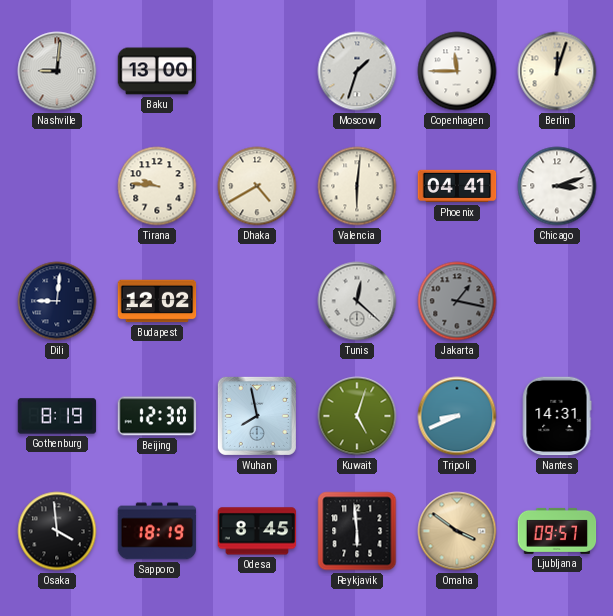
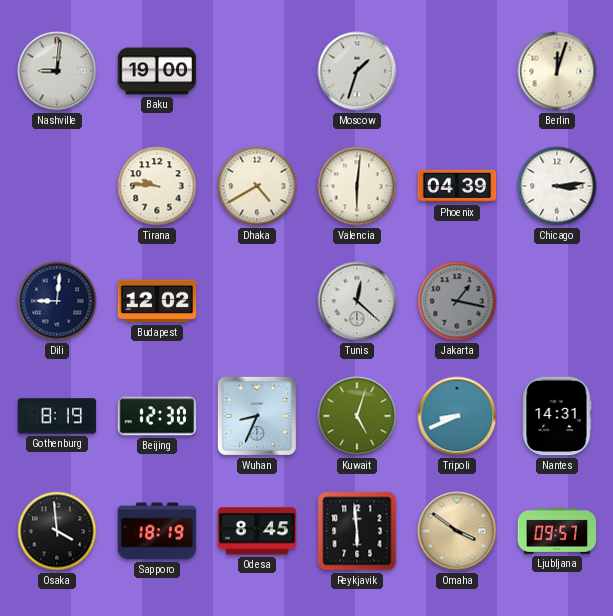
Baku: 13:00 -> 19:00 (157, 71)
Copenhagen: 11:45 -> none (457, 71)
Phoenix: 04:41 -> 04:39 (457, 186)
Chicago: 3:12 -> 3:14 (557, 186)
Wuhan: 7:58 -> 8:34 (257, 416)
